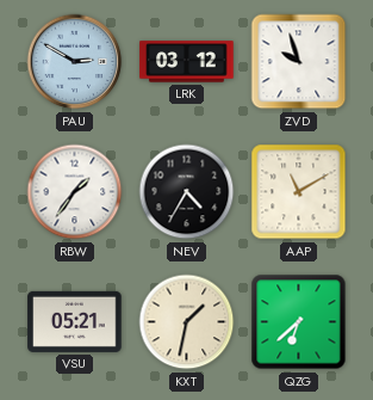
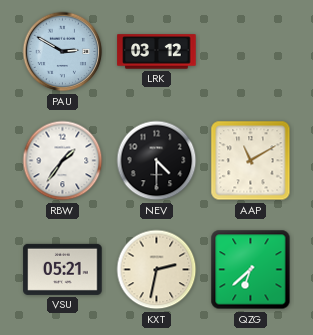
ZVD: 9:57 -> none (299, 62)
NEV: 4:35 -> 4:30 (157, 161)
KXT: 1:32 -> 2:32 (157, 270)
